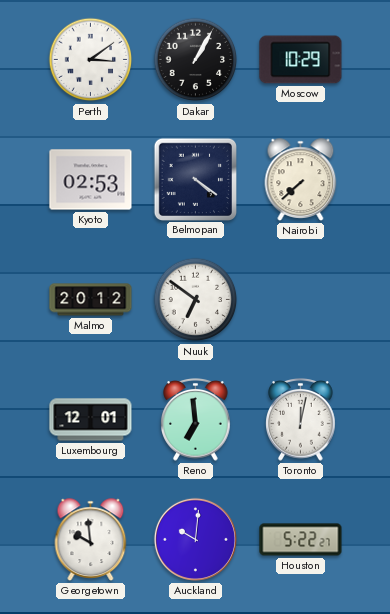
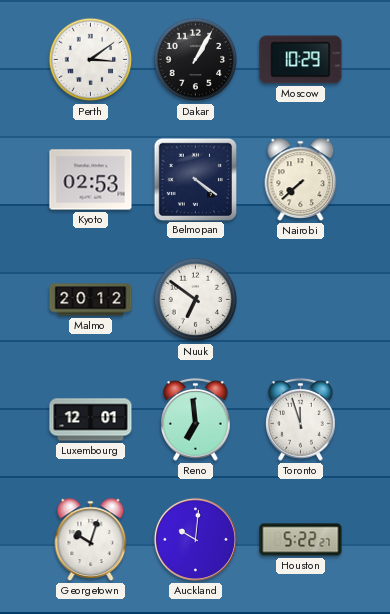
Toronto: 12:02 -> 11:57 (301, 420)
Georgetown: 9:59 -> 10:03 (91, 540)
